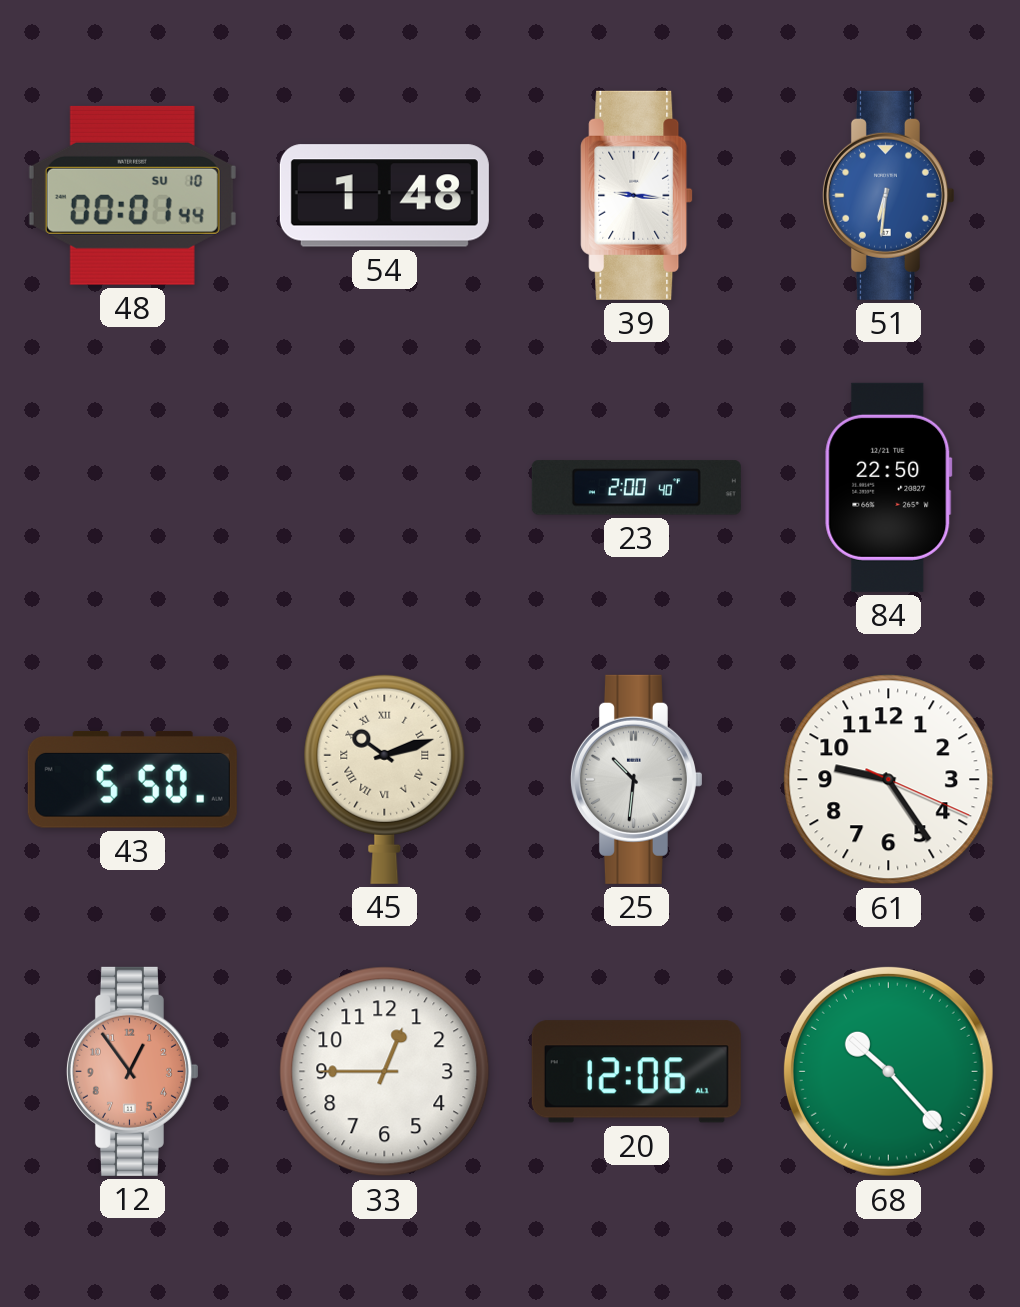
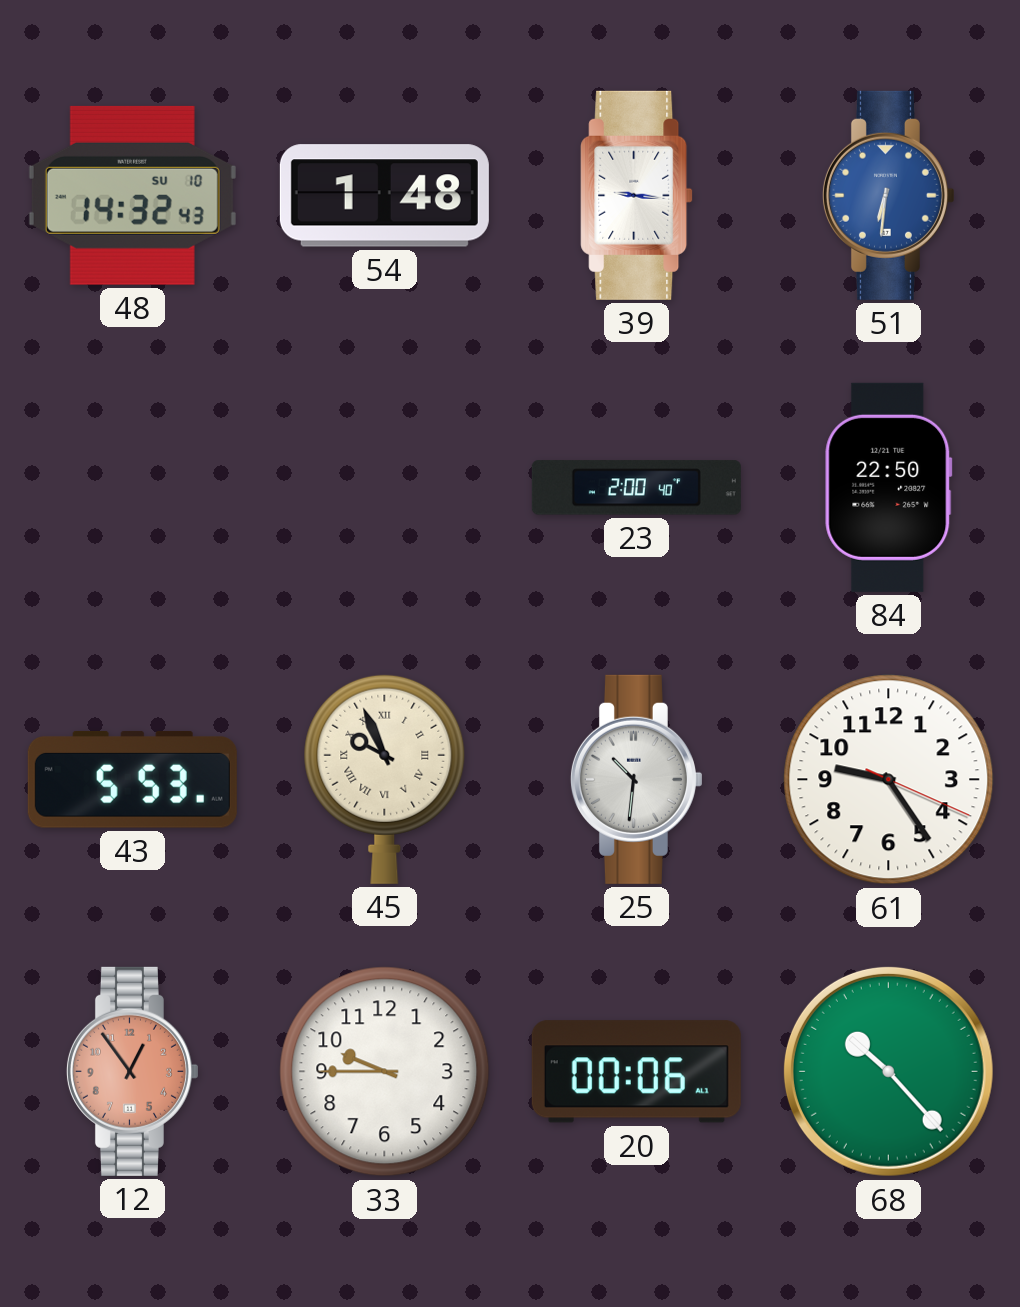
48: 00:01 -> 14:32 (132, 195)
43: 5:50 -> 5:53 (132, 779)
45: 10:12 -> 9:56 (385, 779)
33: 12:45 -> 9:45 (385, 1072)
20: 12:06 -> 00:06 (636, 1072)
